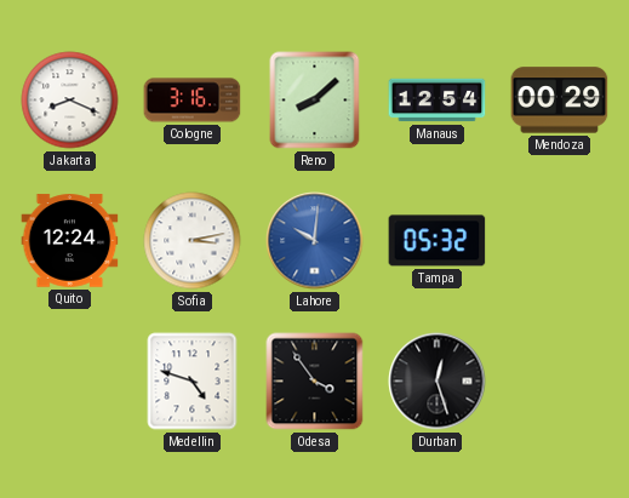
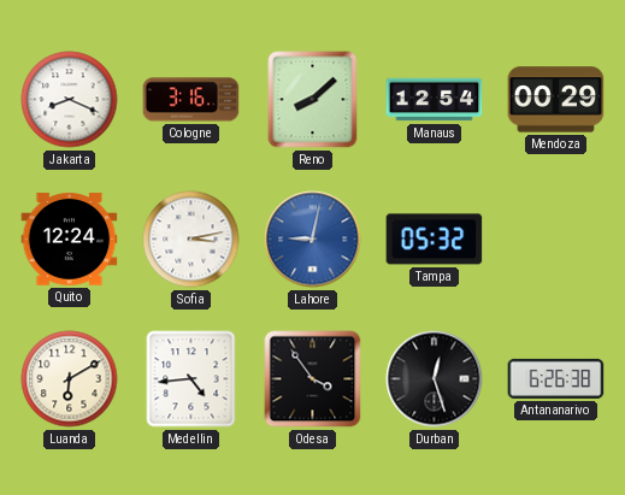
Lahore: 10:01 -> 9:02 (313, 240)
Luanda: none -> 6:10 (70, 379)
Medellin: 4:48 -> 4:44 (191, 379)
Antananarivo: none -> 6:26 (556, 378)
